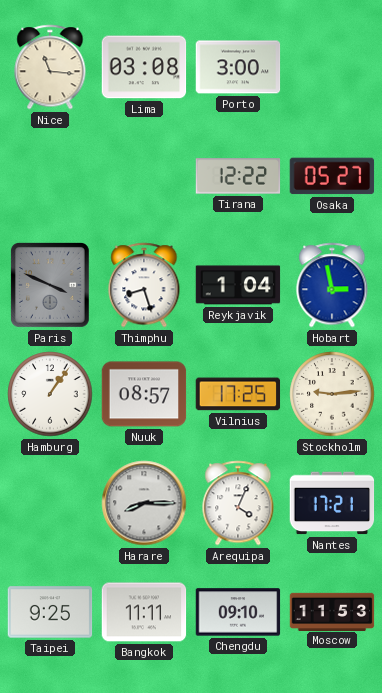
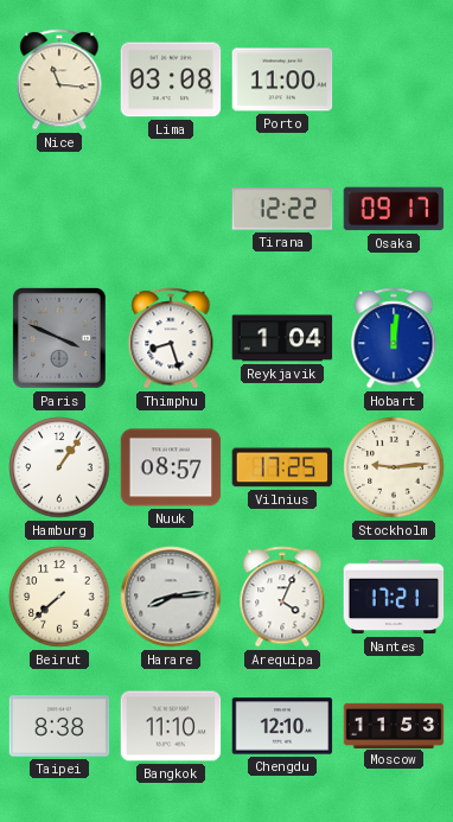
Porto: 3:00 -> 11:00 (282, 79)
Osaka: 05:27 -> 09:17 (394, 209)
Hobart: 2:58 -> 12:01 (394, 338)
Beirut: none -> 7:38 (59, 597)
Harare: 8:15 -> 8:14 (171, 597)
Taipei: 9:25 -> 8:38 (59, 726)
Bangkok: 11:11 -> 11:10 (171, 726)
Chengdu: 09:10 -> 12:10 (282, 726)
